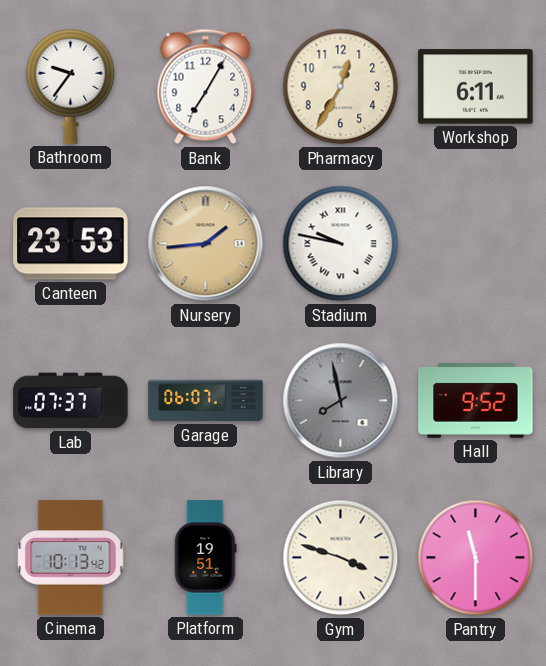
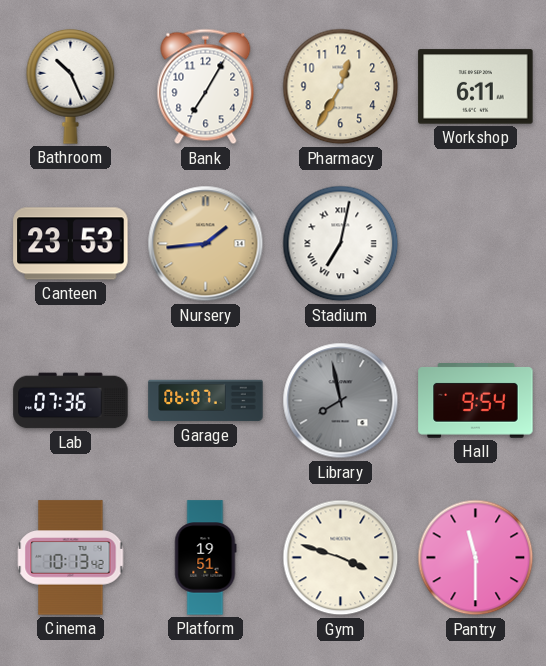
Bathroom: 9:36 -> 10:26 (71, 86)
Stadium: 9:47 -> 7:02 (341, 244)
Lab: 07:37 -> 07:36 (71, 401)
Hall: 9:52 -> 9:54 (476, 401)
